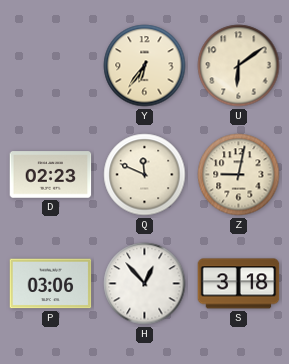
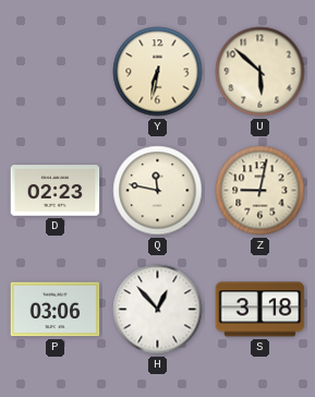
Y: 6:36 -> 6:32 (158, 72)
U: 6:09 -> 5:52 (261, 72)
Q: 11:49 -> 11:47 (158, 191)
